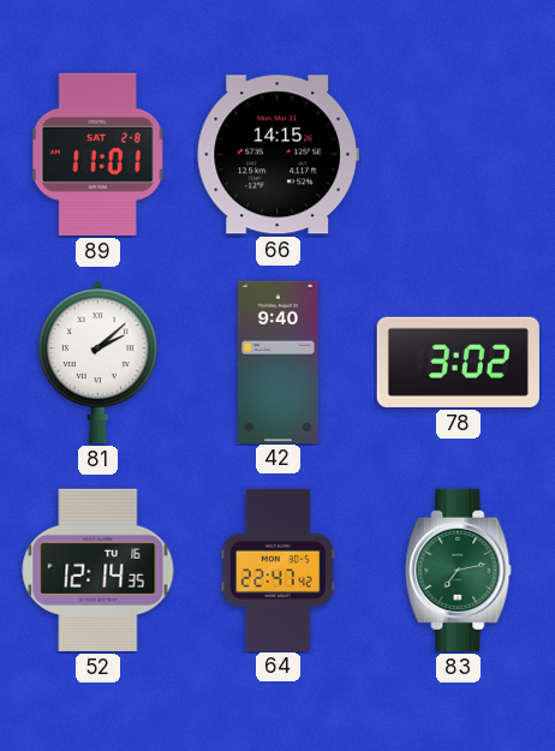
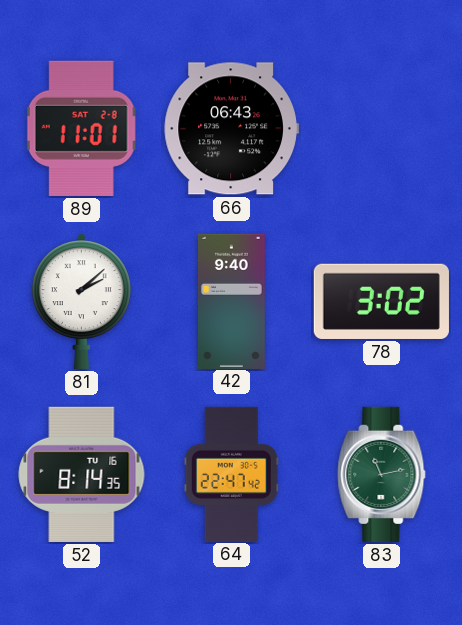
66: 14:15 -> 06:43 (231, 129)
52: 12:14 -> 8:14 (82, 474)
83: 7:13 -> 11:13 (382, 474)
